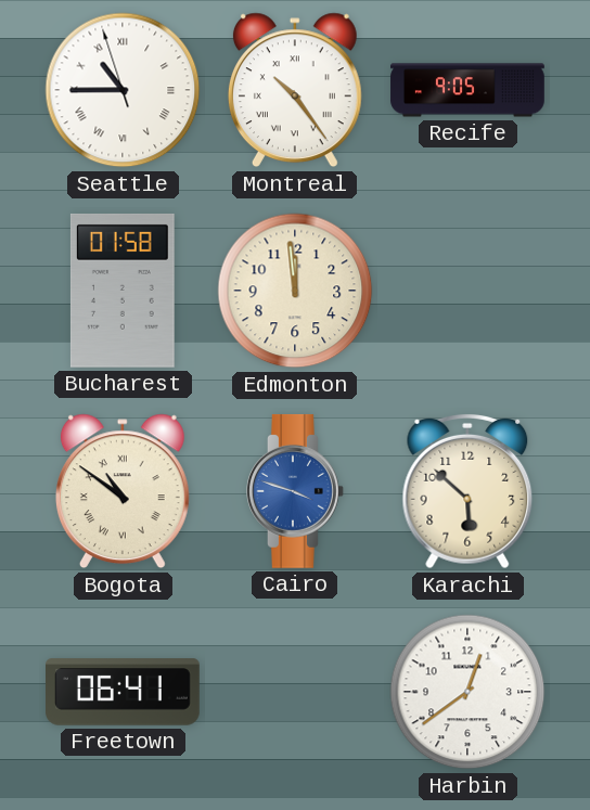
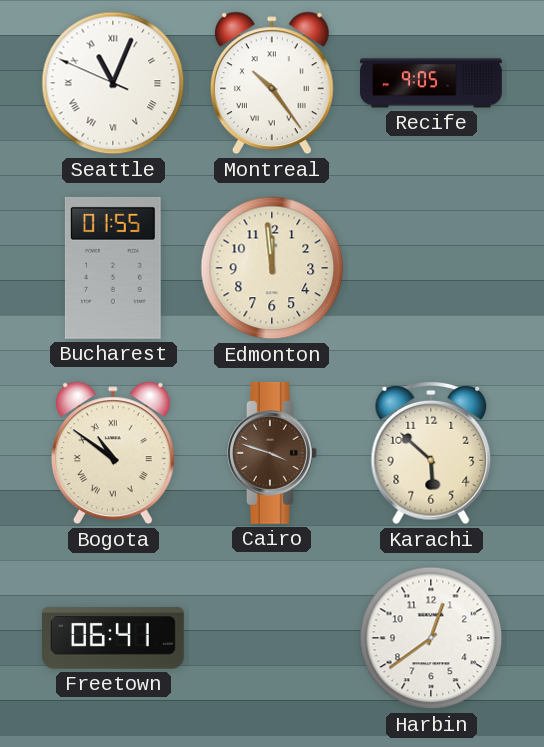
Seattle: 10:44 -> 11:03 (113, 83)
Bucharest: 01:58 -> 01:55 (113, 268)
Cairo dial: blue -> brown (273, 453)
